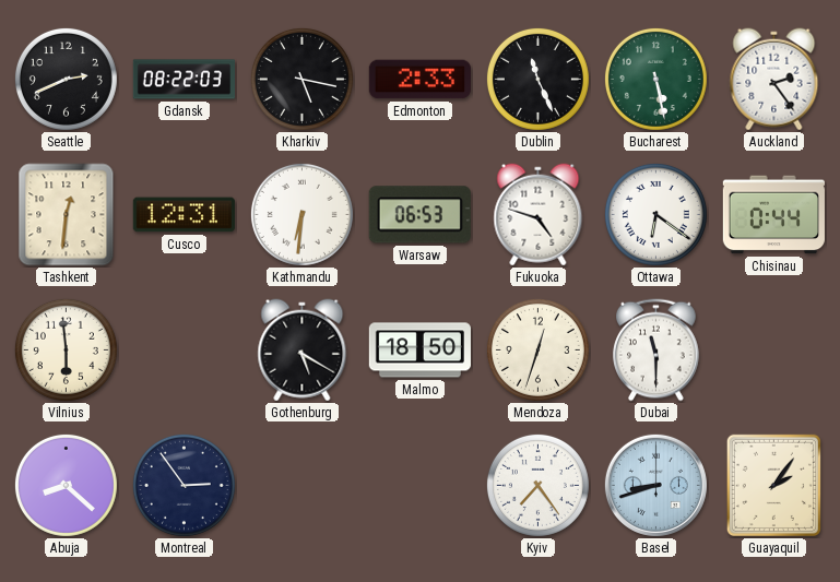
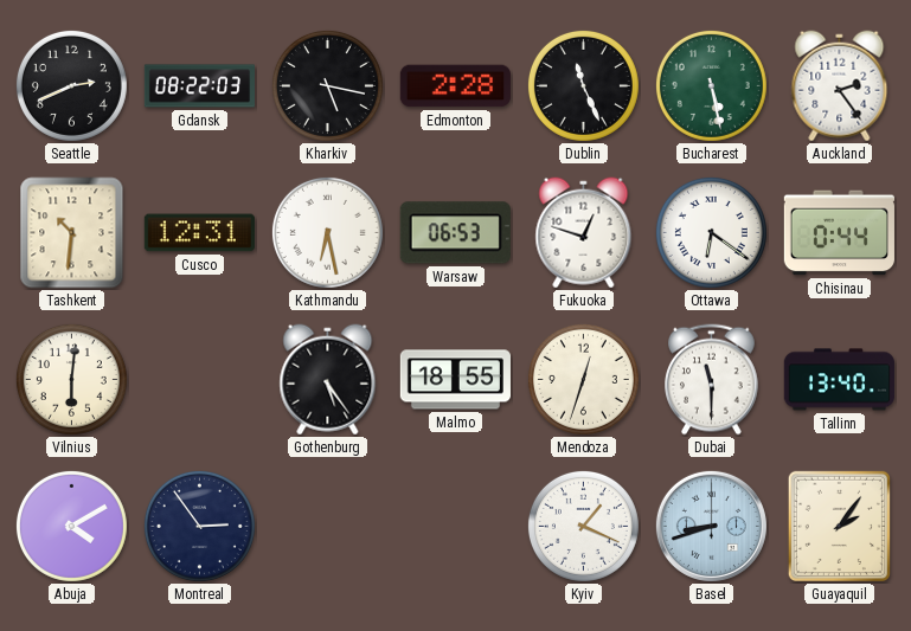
Edmonton: 2:33 -> 2:28 (455, 86)
Tashkent: 12:31 -> 10:31 (72, 233)
Kathmandu: 6:31 -> 6:28 (327, 232)
Fukuoka: 4:48 -> 12:48 (584, 233)
Vilnius: 5:59 -> 6:01 (71, 379)
Gothenburg: 5:20 -> 5:24 (328, 380)
Malmo: 18:50 -> 18:55 (455, 380)
Tallinn: none -> 13:40 (839, 380)
Abuja: 8:22 -> 4:10 (71, 526)
Kyiv: 7:24 -> 1:19 (583, 526)
